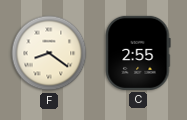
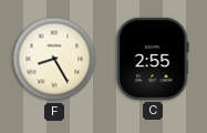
F: 8:21 -> 8:25 (54, 59)
